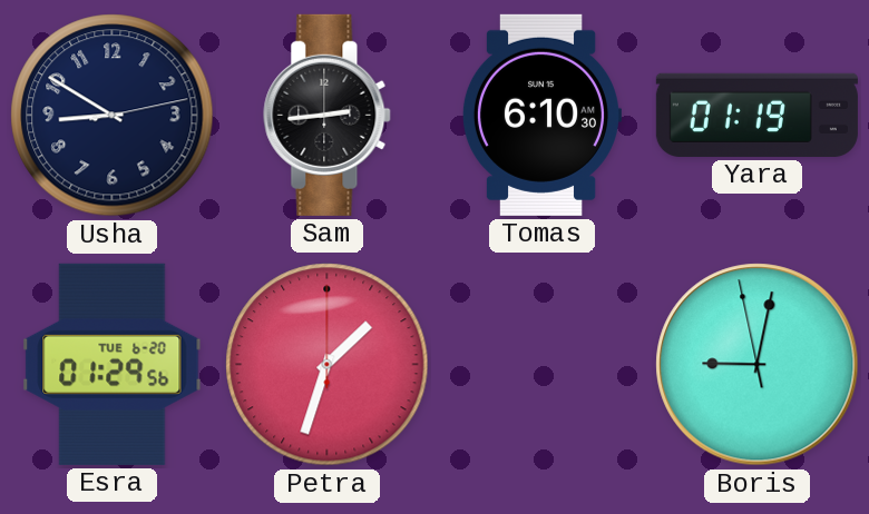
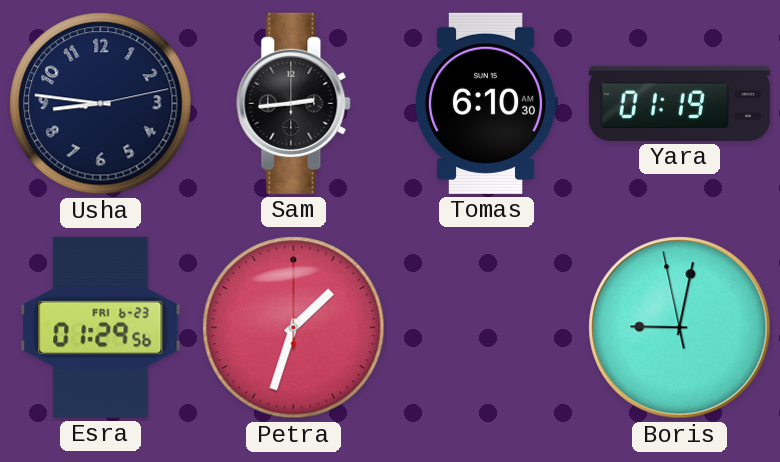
Usha: 8:50 -> 8:46 (101, 104)
Esra date: TUE 6-20 -> FRI 6-23 (101, 327)
